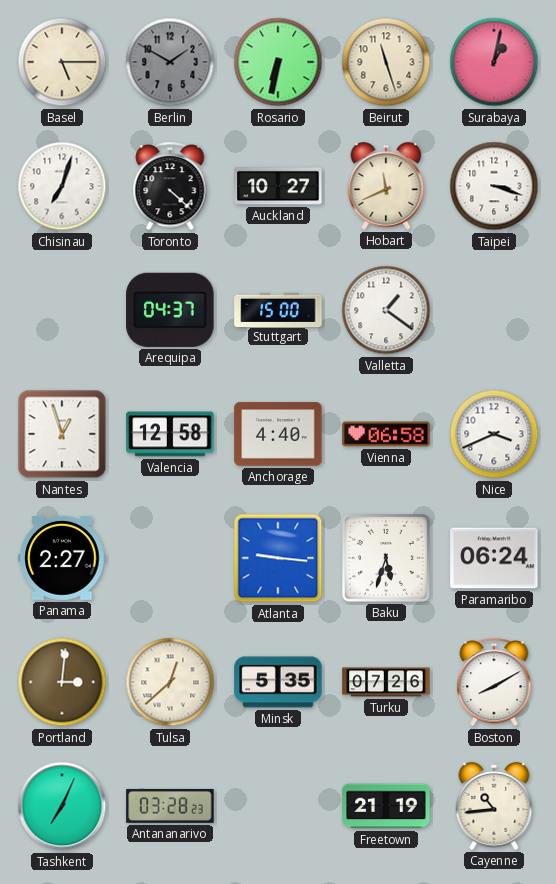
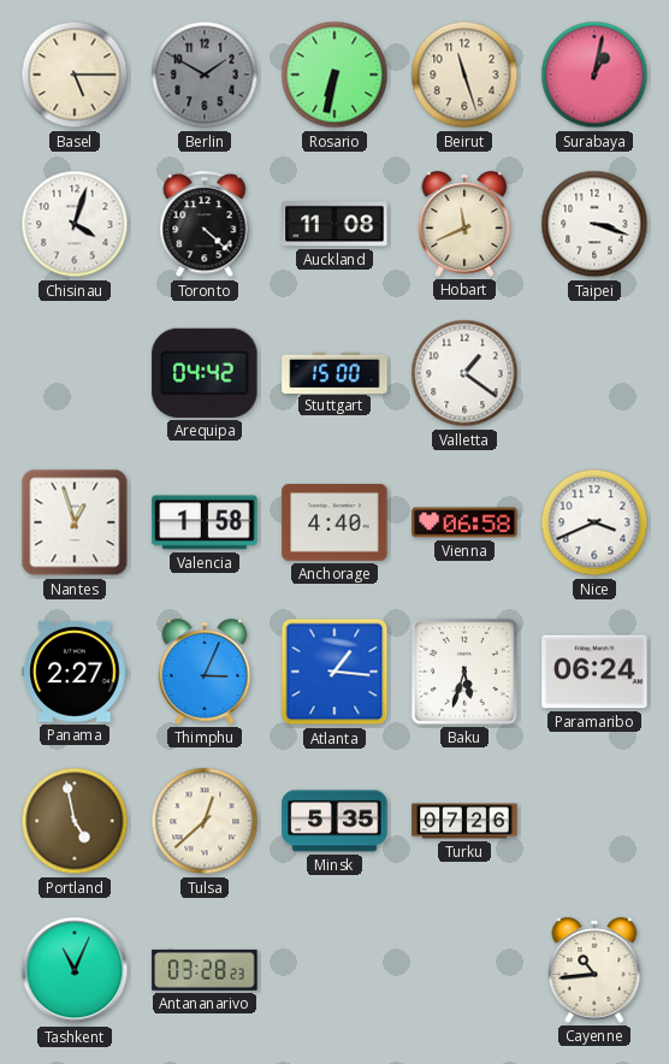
Chisinau: 7:03 -> 4:03 (75, 224)
Auckland: 10:27 -> 11:08 (334, 224)
Arequipa: 04:37 -> 04:42 (205, 373)
Valencia: 12:58 -> 1:58 (205, 522)
Thimphu: none -> 3:04 (205, 672)
Atlanta: 9:16 -> 1:16 (334, 672)
Portland: 3:01 -> 4:58 (75, 821)
Boston: 8:10 -> none (494, 683)
Tashkent: 7:04 -> 11:04 (75, 970)
Freetown: 21:19 -> none (386, 806)
